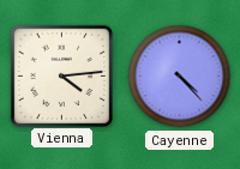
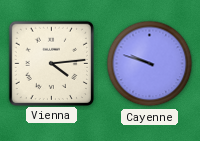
Cayenne: 4:23 -> 9:48 (150, 64)
